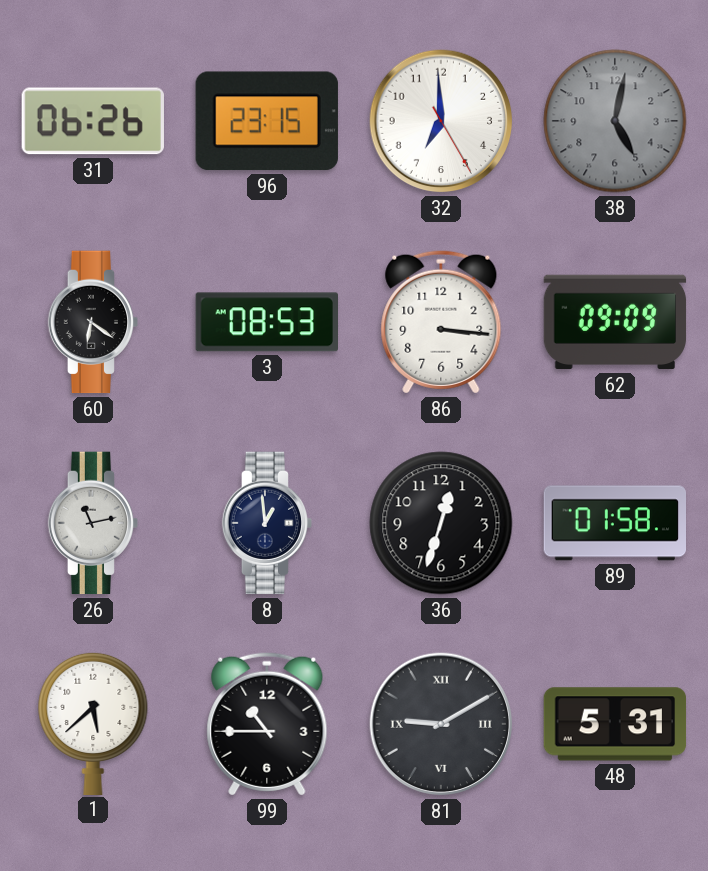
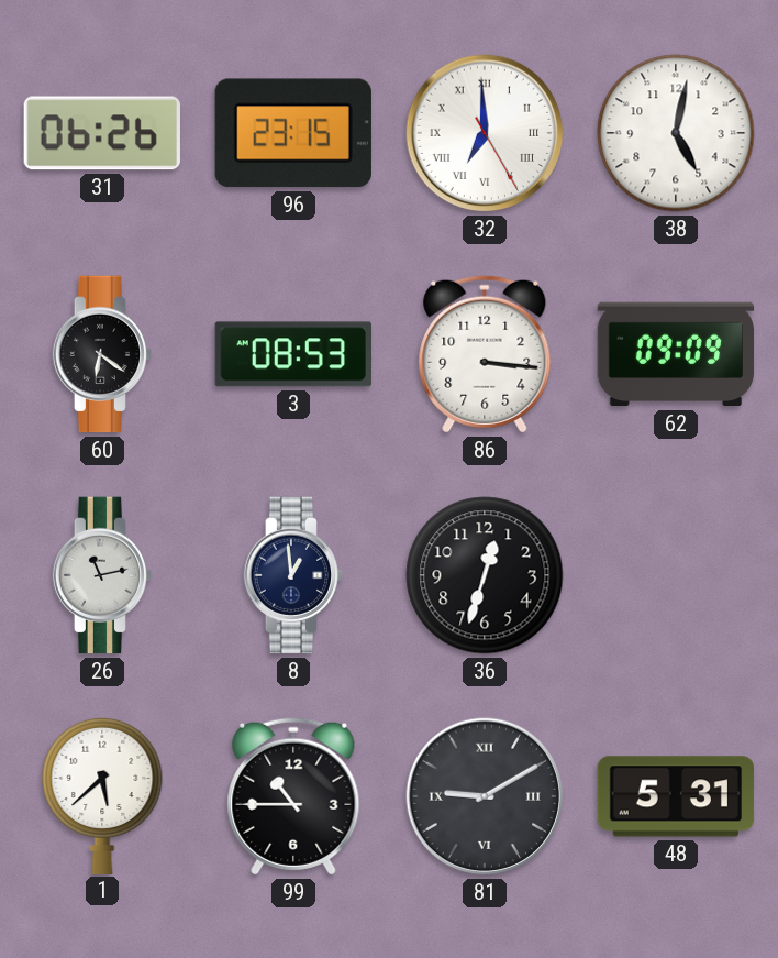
32 numerals: Arabic -> Roman (485, 133)
38 dial: grey -> white (676, 133)
89: 01:58 -> none (614, 523)
